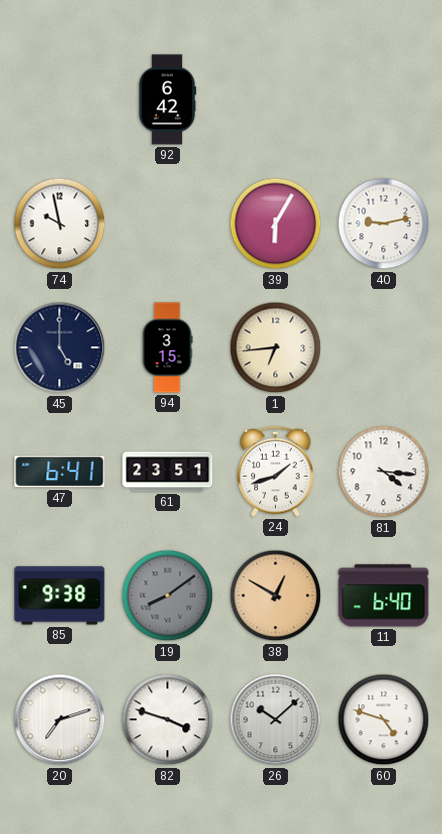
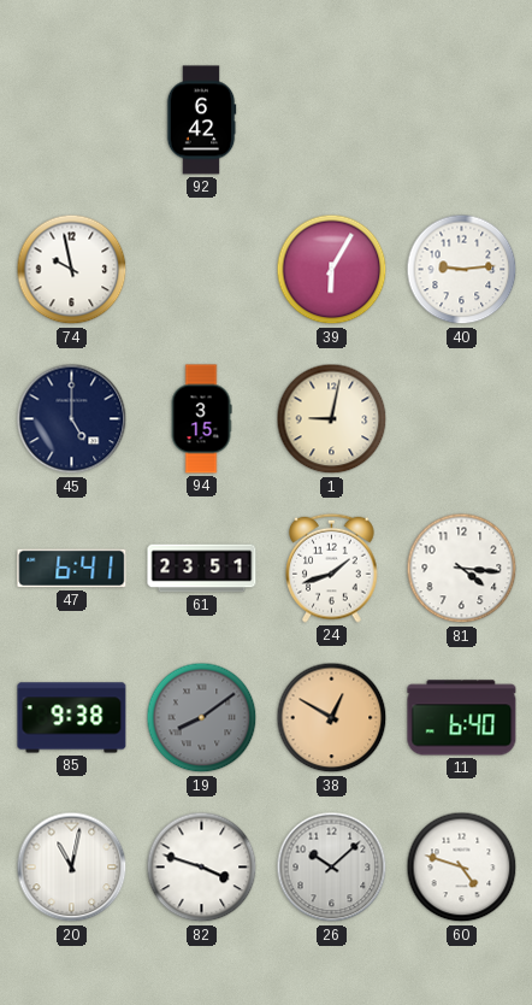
40: 9:13 -> 9:14 (462, 270)
1: 6:44 -> 9:02 (332, 419)
20: 7:12 -> 11:02 (72, 868)
